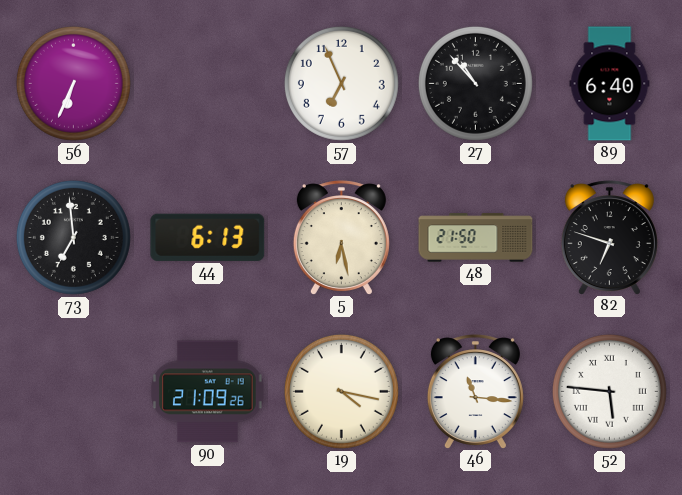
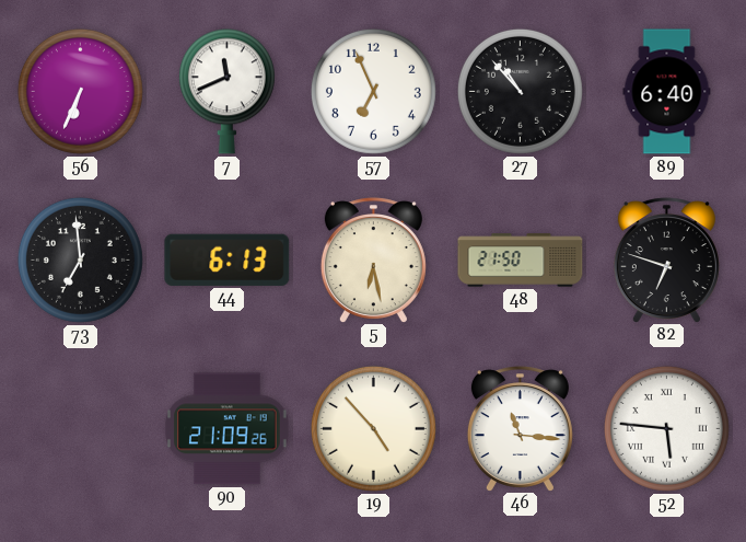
7: none -> 11:41 (226, 92)
19: 4:17 -> 4:53 (373, 428)
